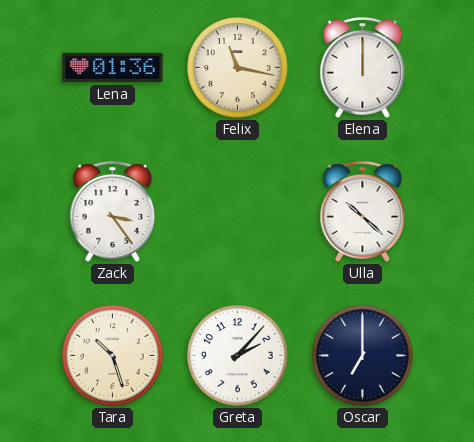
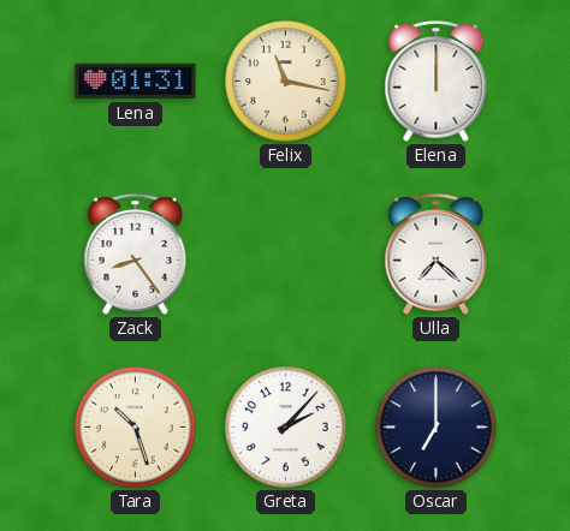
Lena: 01:36 -> 01:31 (136, 82)
Zack: 3:24 -> 8:24 (136, 253)
Ulla: 10:22 -> 7:22 (437, 253)
